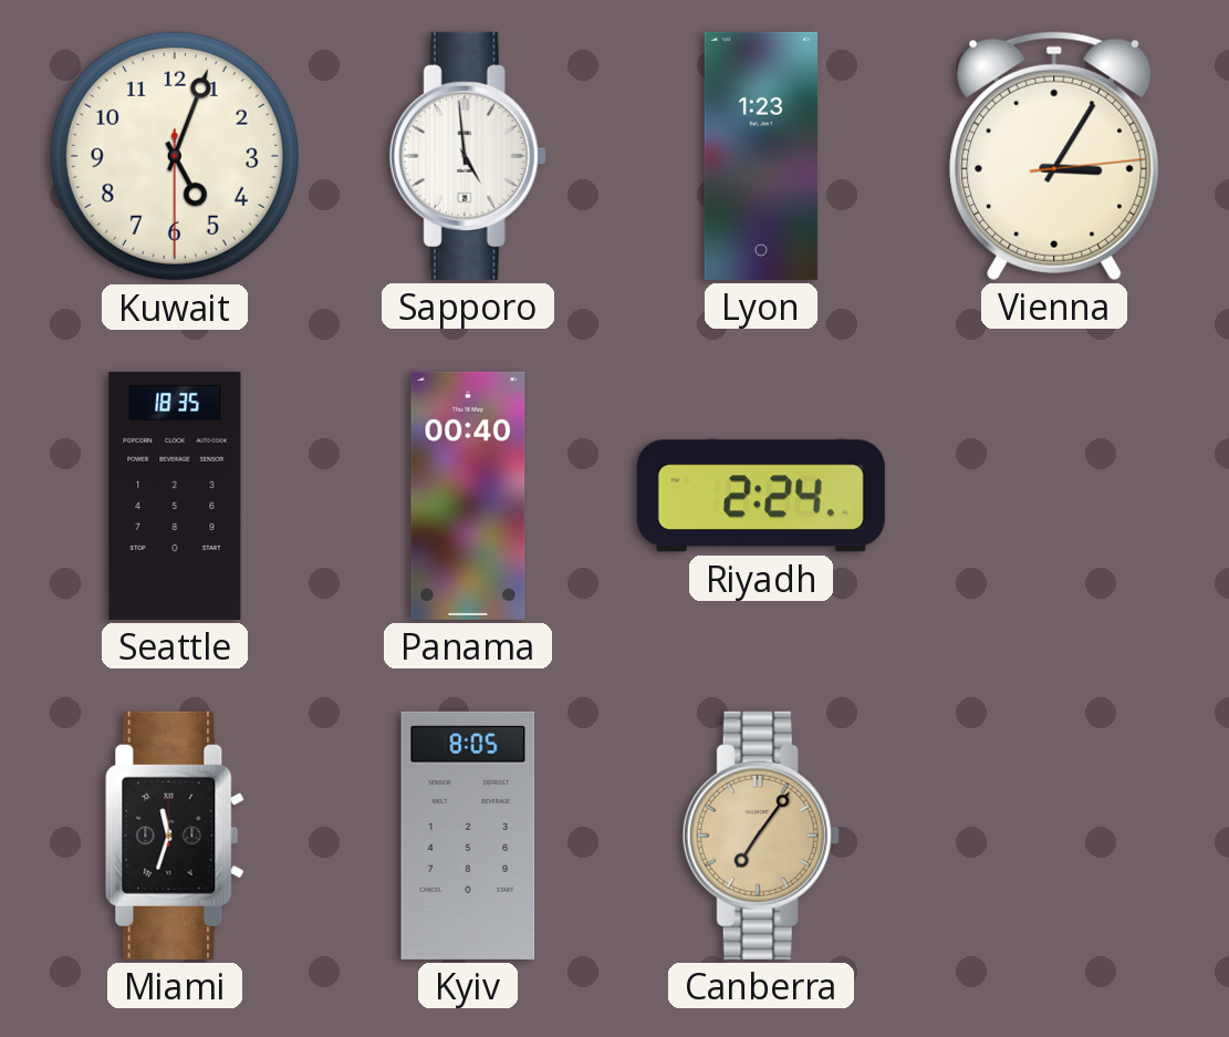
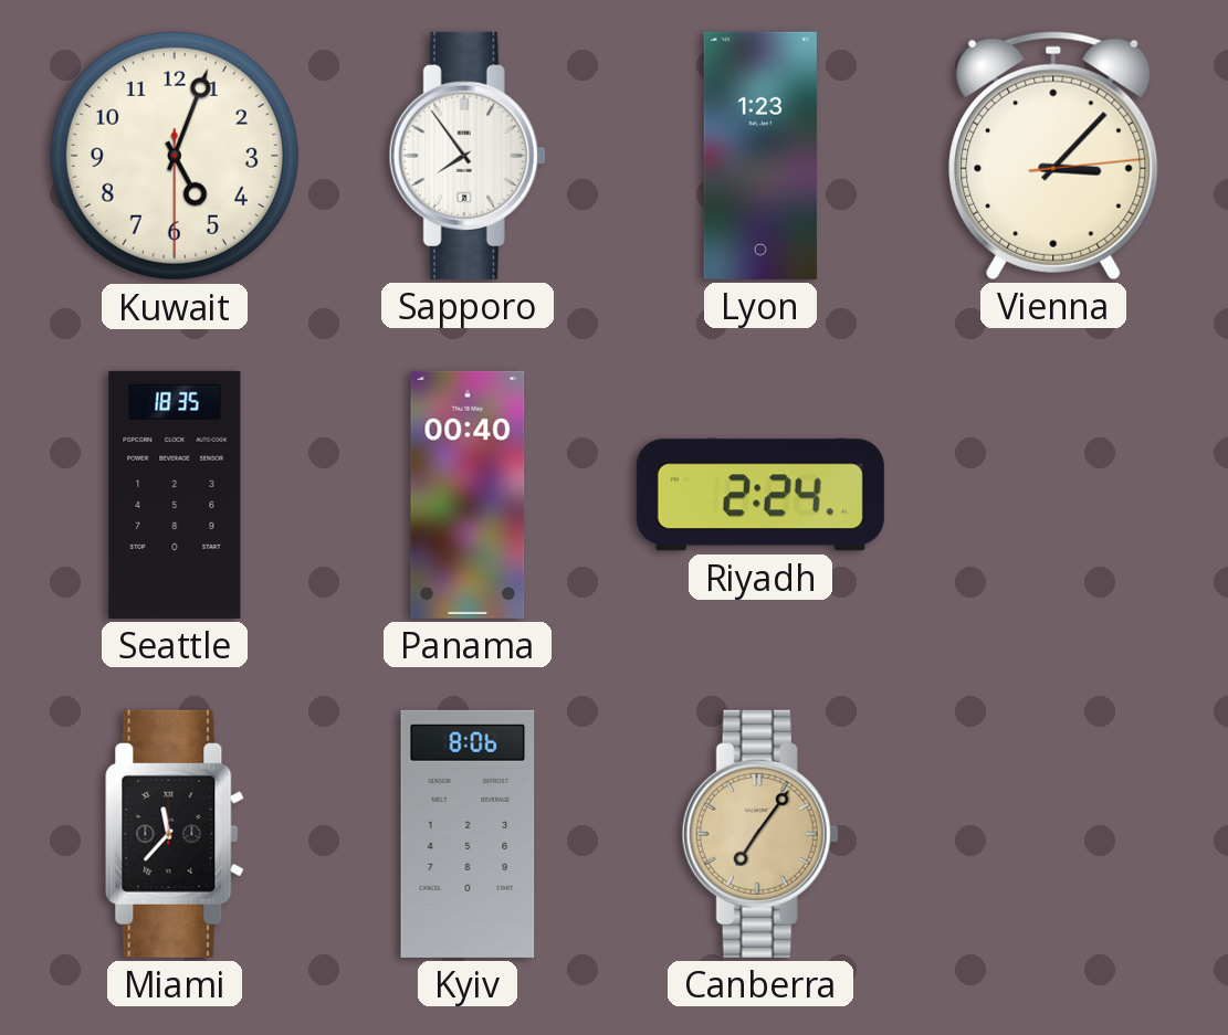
Sapporo: 4:59 -> 7:54 (468, 156)
Vienna: 3:05 -> 3:07 (1053, 156)
Miami: 11:33 -> 11:37 (175, 834)
Kyiv: 8:05 -> 8:06 (468, 834)
